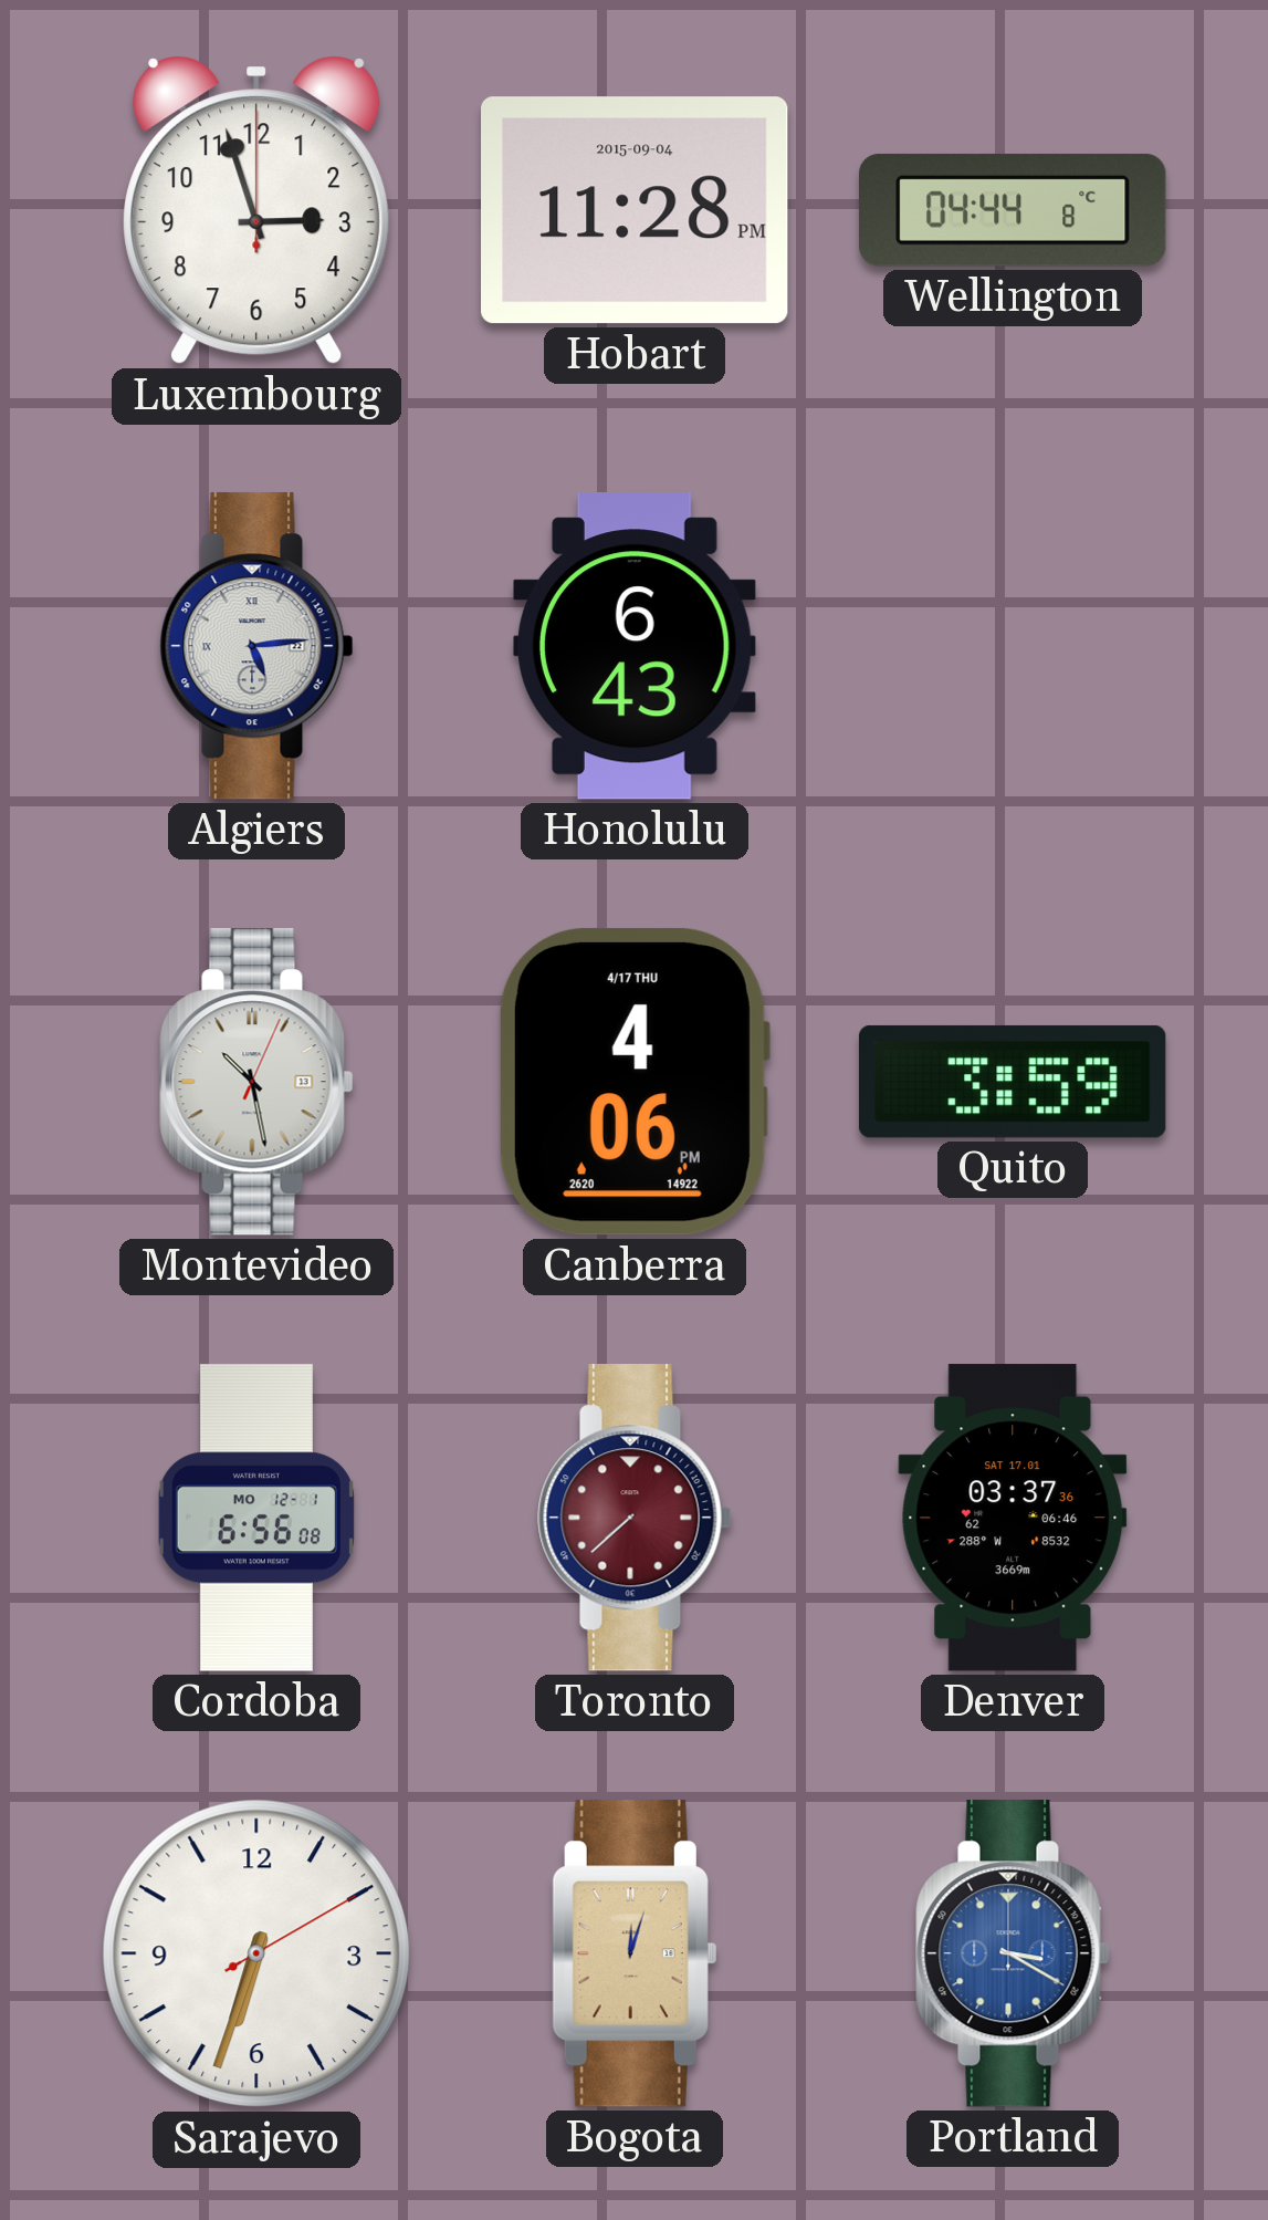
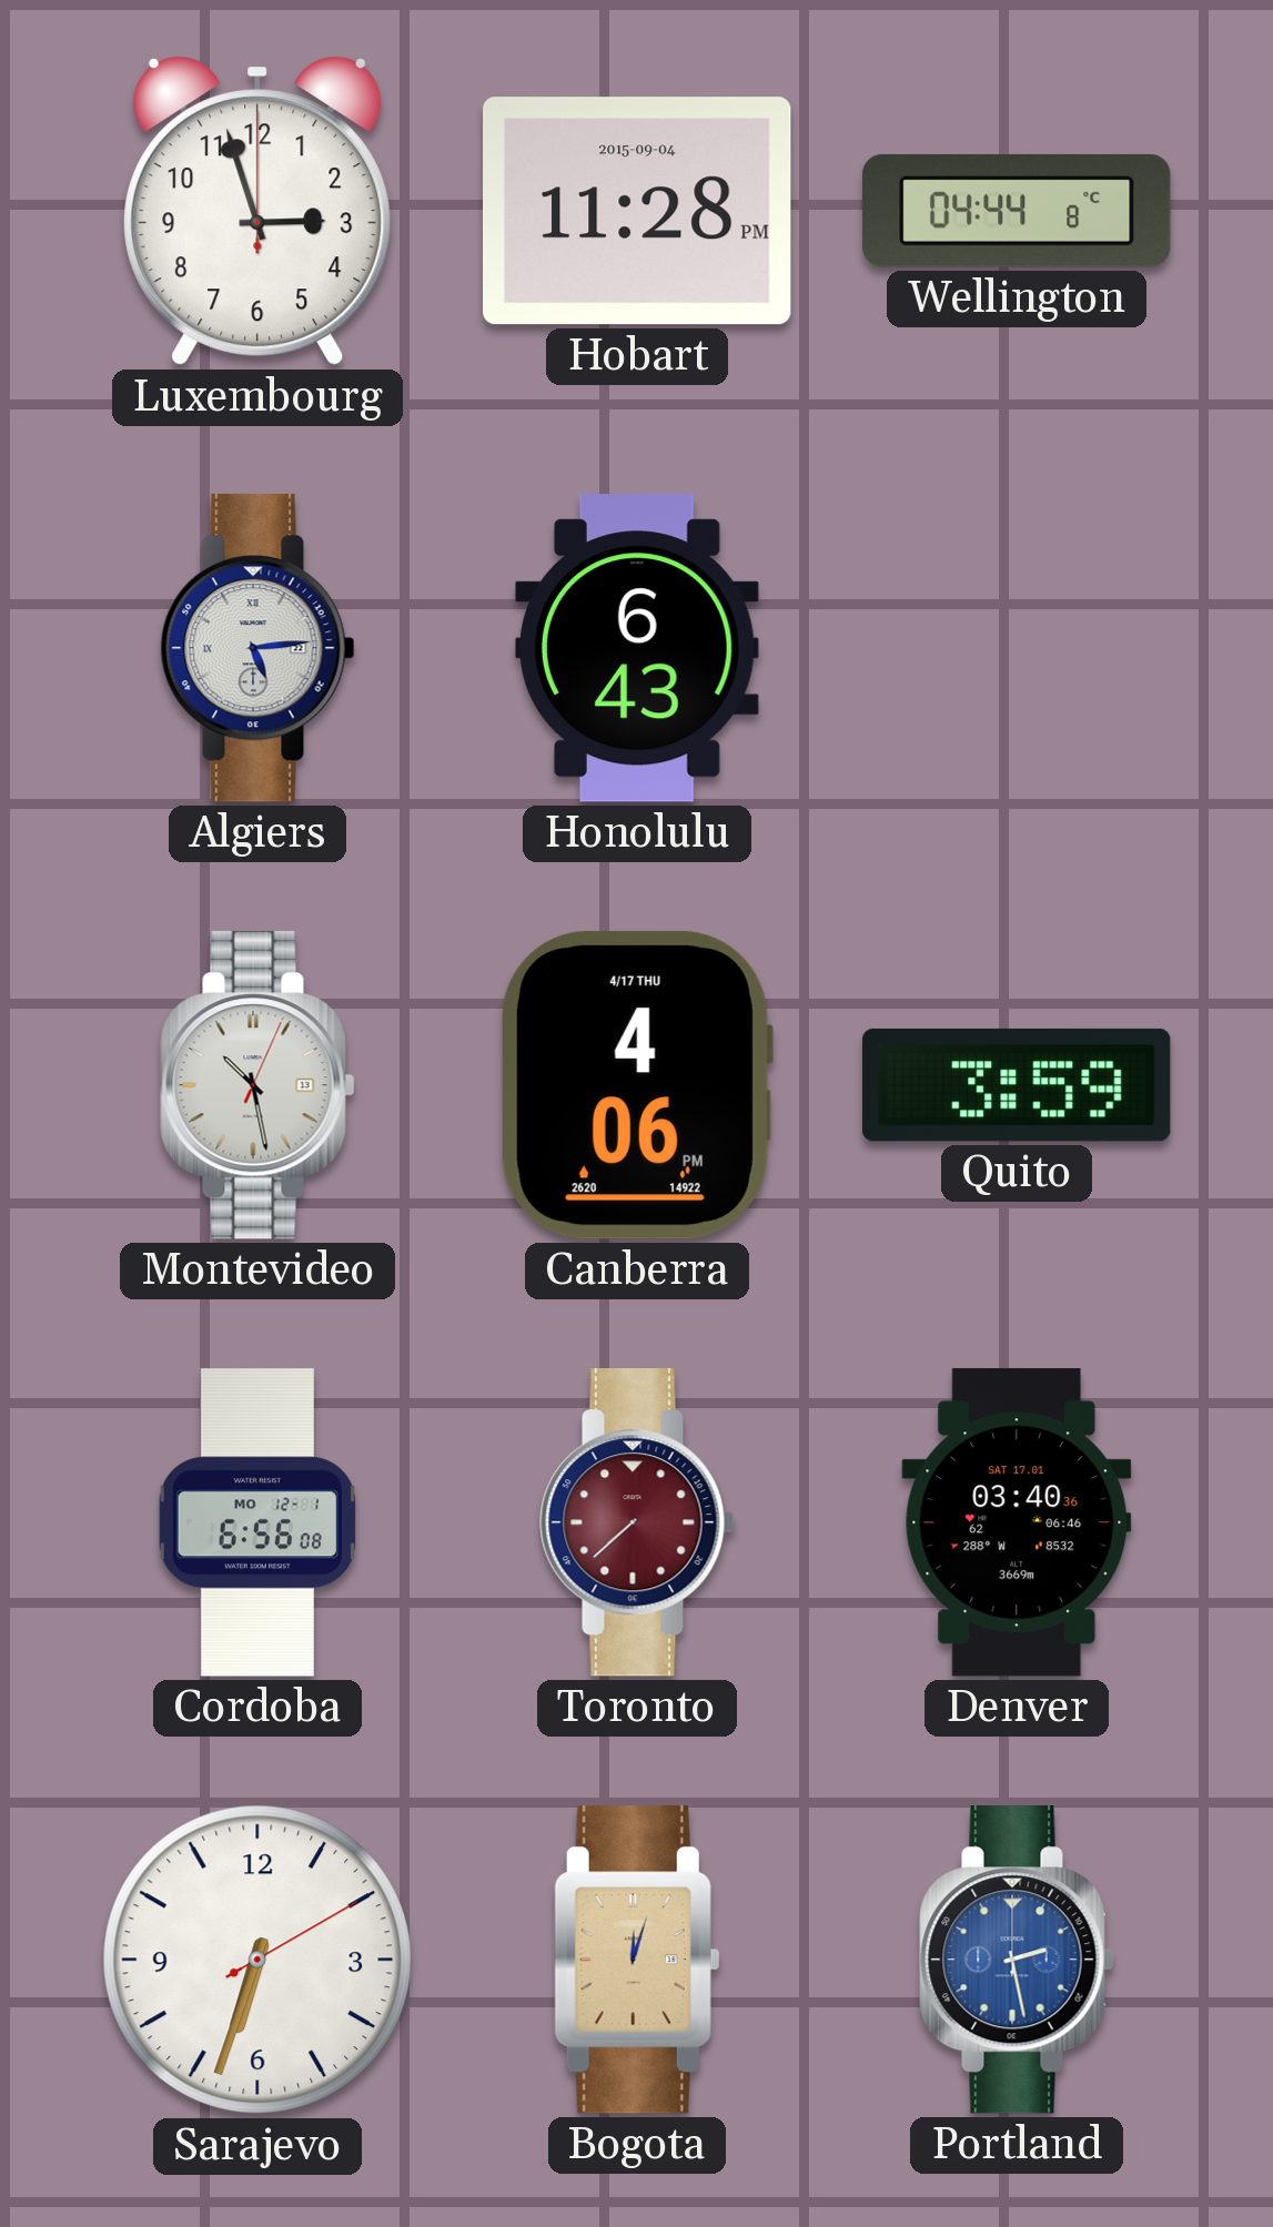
Denver: 03:37 -> 03:40 (1017, 1522)
Portland: 3:20 -> 2:28 (1017, 1960)
